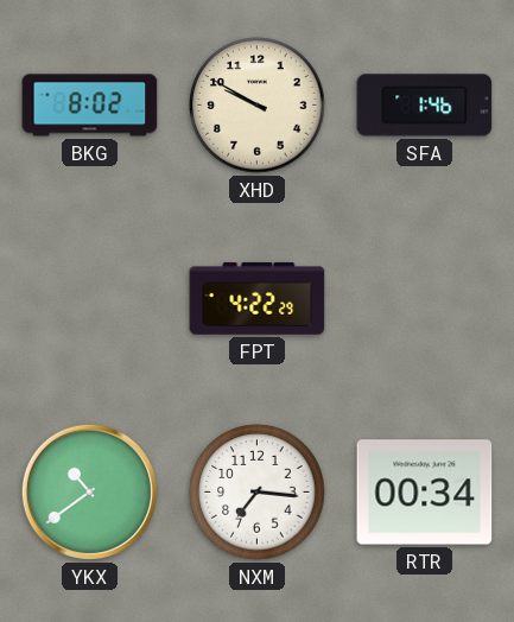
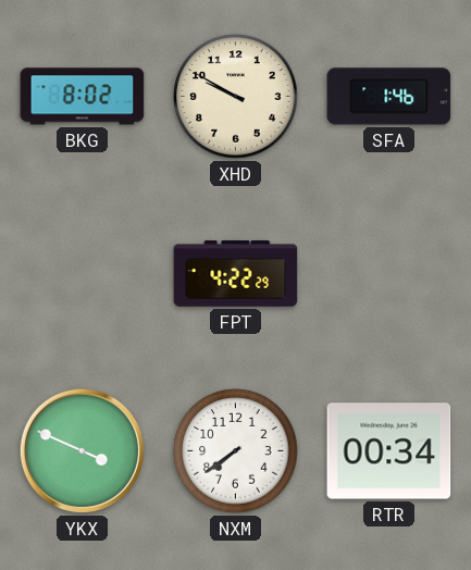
YKX: 10:39 -> 3:49 (82, 450)
NXM: 7:16 -> 7:39 (236, 451)
